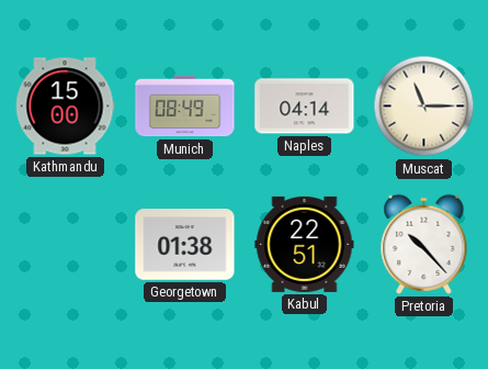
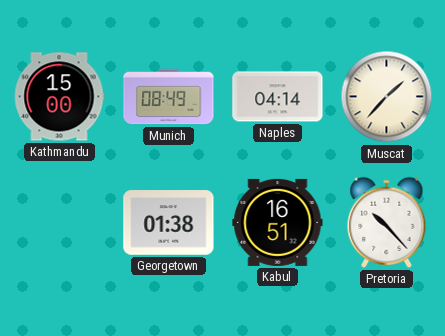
Muscat: 11:15 -> 1:37 (387, 97)
Kabul: 22:51 -> 16:51 (278, 222)
